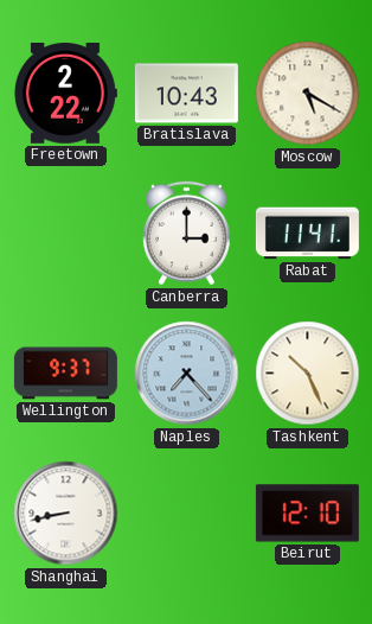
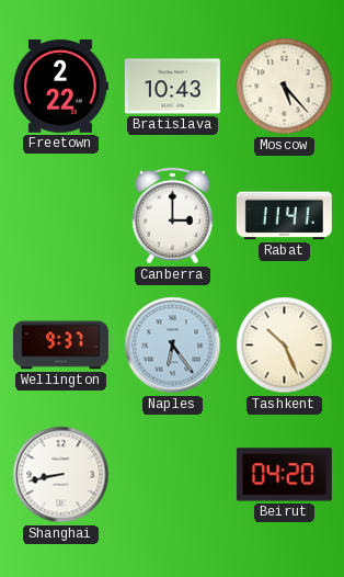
Moscow: 5:20 -> 5:23 (285, 87)
Naples: 7:23 -> 6:24 (173, 346)
Beirut: 12:10 -> 04:20 (284, 475)
